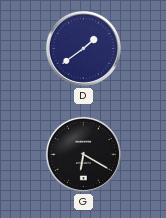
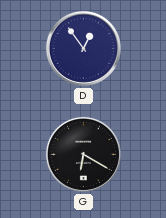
D: 1:39 -> 12:54 (83, 48)
